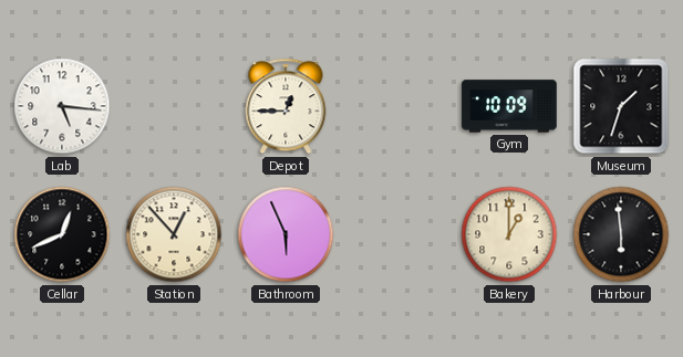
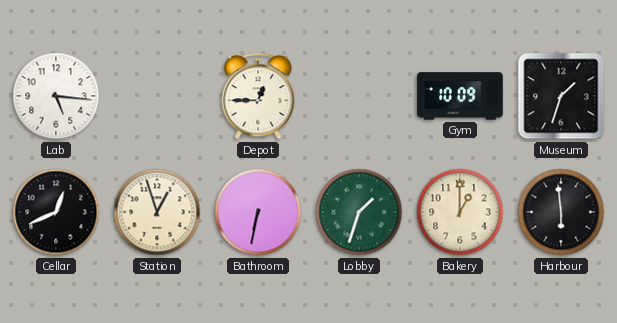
Station: 12:53 -> 12:57 (157, 212)
Bathroom: 5:56 -> 6:32 (258, 212)
Lobby: none -> 1:33 (359, 212)
